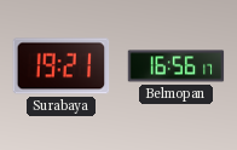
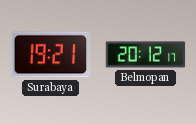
Belmopan: 16:56 -> 20:12 (146, 55)
